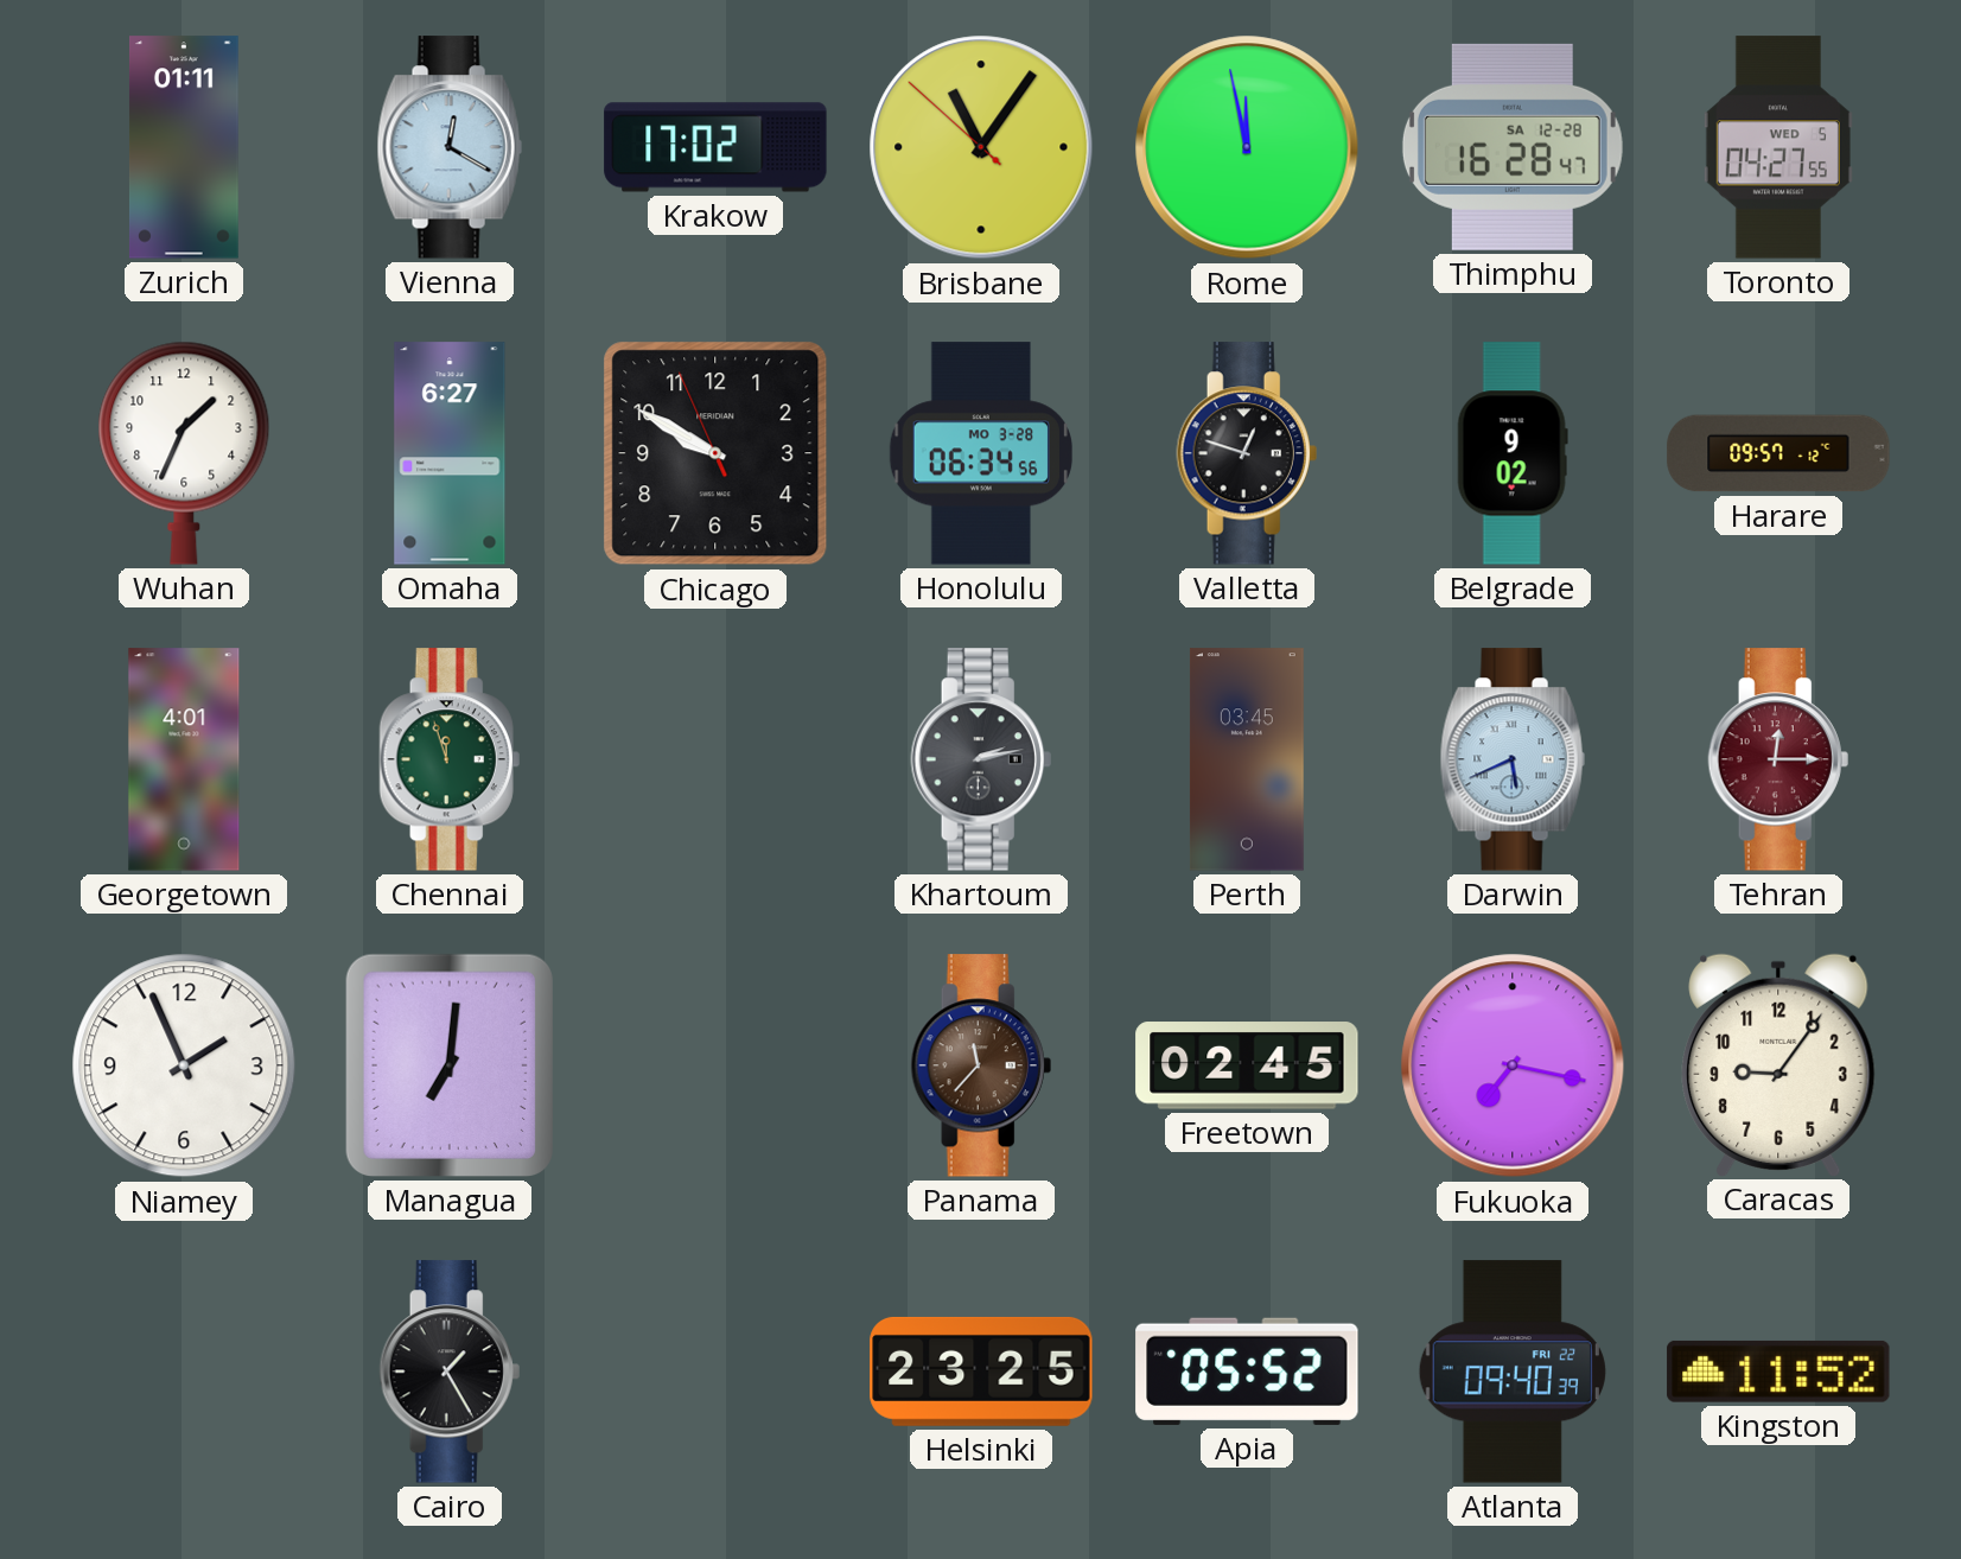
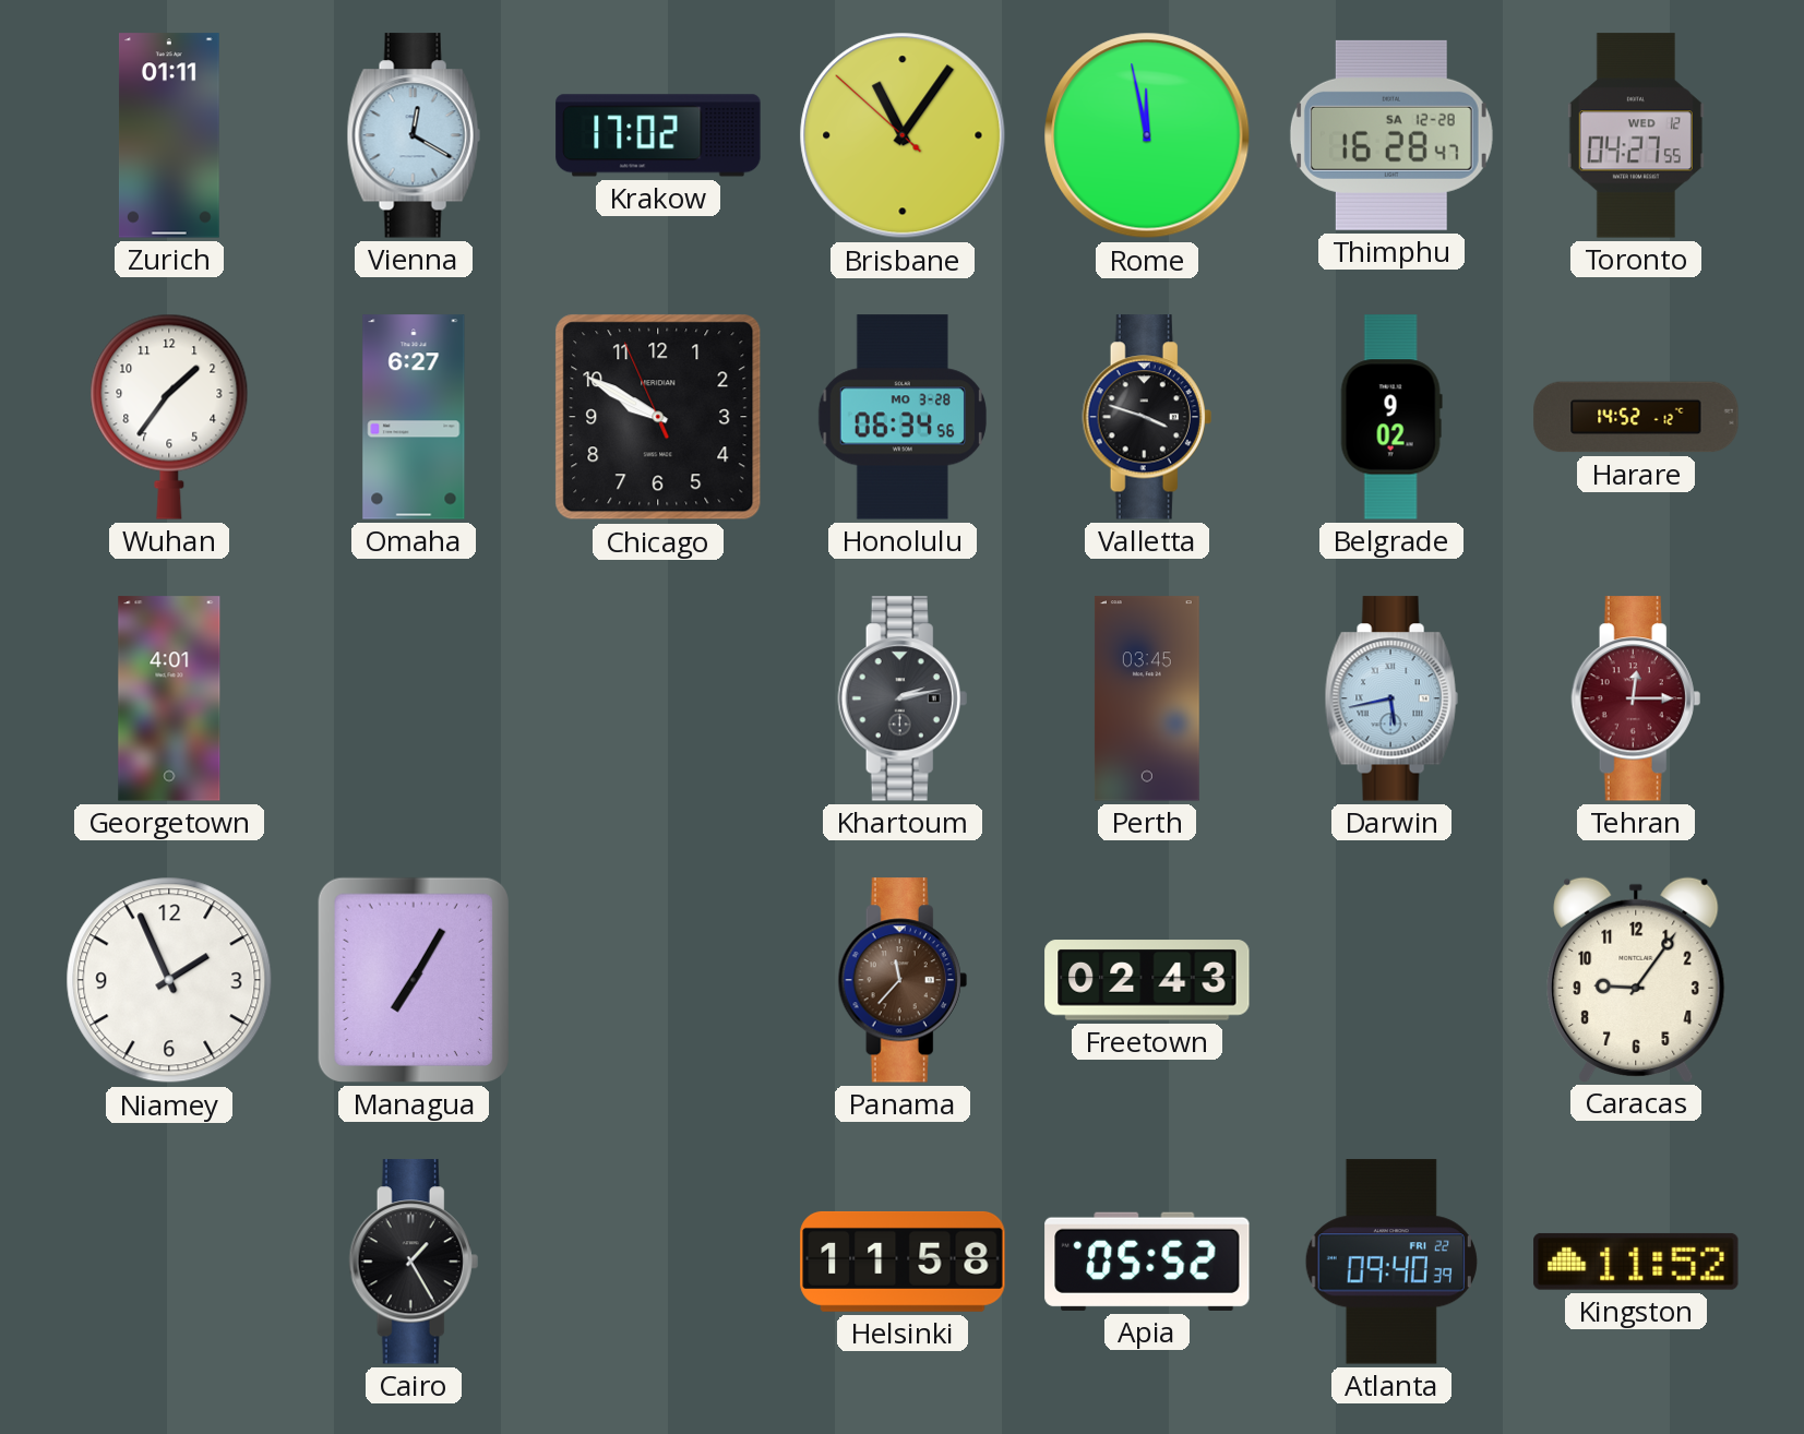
Toronto date: WED 5 -> WED 12 (1636, 135)
Wuhan: 1:34 -> 1:36 (169, 417)
Valletta: 12:48 -> 3:48 (1147, 417)
Harare: 09:57 -> 14:52 (1636, 417)
Chennai: 11:57 -> none (450, 759)
Darwin: 5:41 -> 5:43 (1391, 698)
Managua: 7:01 -> 7:05 (414, 980)
Freetown: 02:45 -> 02:43 (1147, 980)
Fukuoka: 7:17 -> none (1513, 1065)
Helsinki: 23:25 -> 11:58 (903, 1262)
